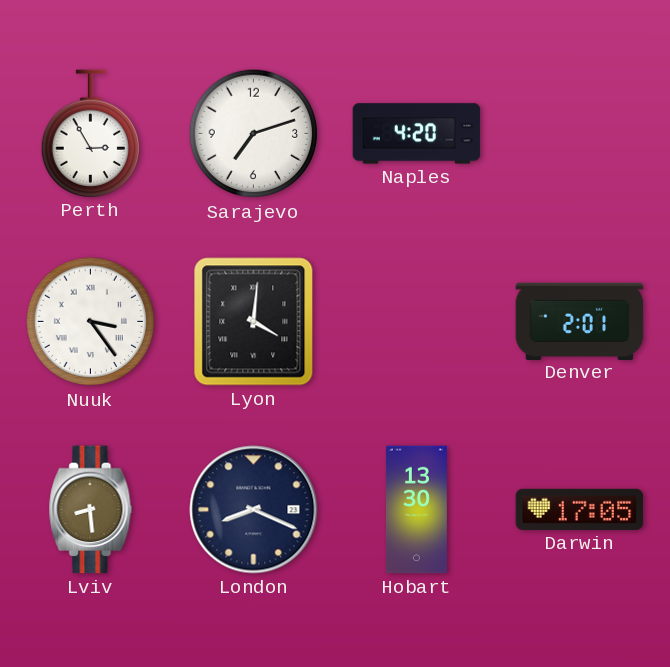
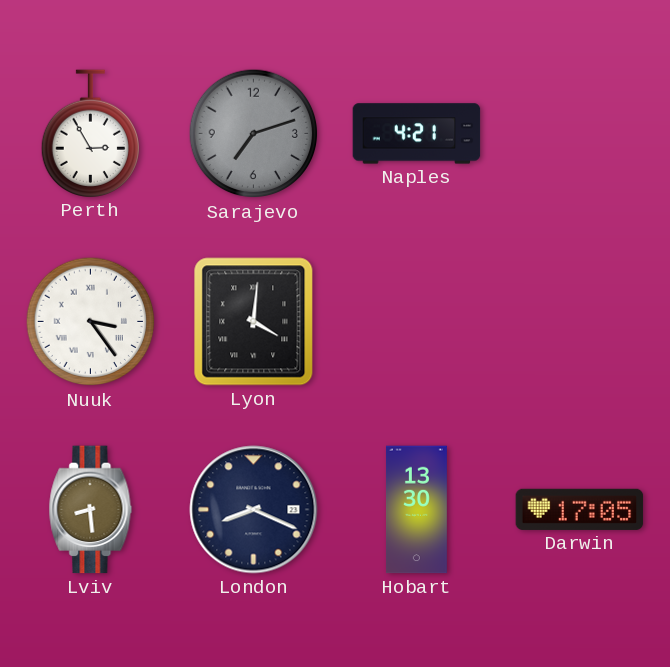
Sarajevo dial: white -> grey (254, 134)
Naples: 4:20 -> 4:21 (417, 134)
Denver: 2:01 -> none (580, 321)
